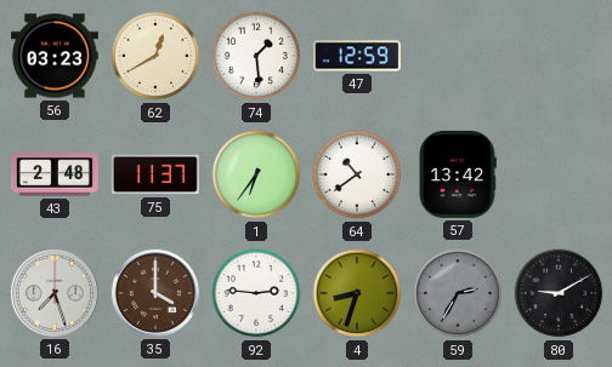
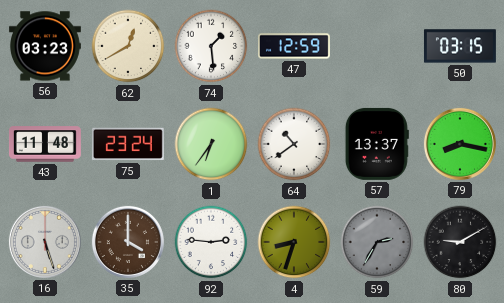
50: none -> 03:15 (460, 46)
43: 2:48 -> 11:48 (45, 144)
75: 11:37 -> 23:24 (128, 144)
57: 13:42 -> 13:37 (377, 144)
79: none -> 8:17 (460, 144)
16: 7:27 -> 5:27 (45, 242)
